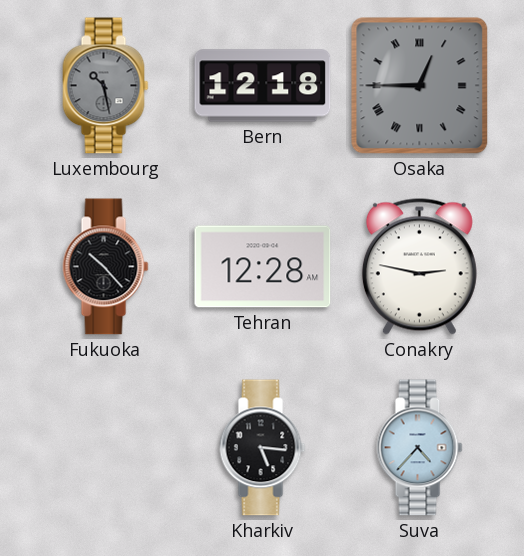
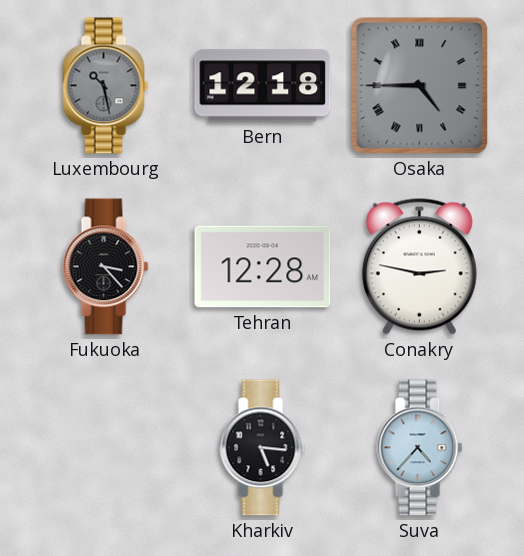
Osaka: 12:45 -> 4:45 (420, 86)
Fukuoka: 10:23 -> 3:23 (106, 267)
